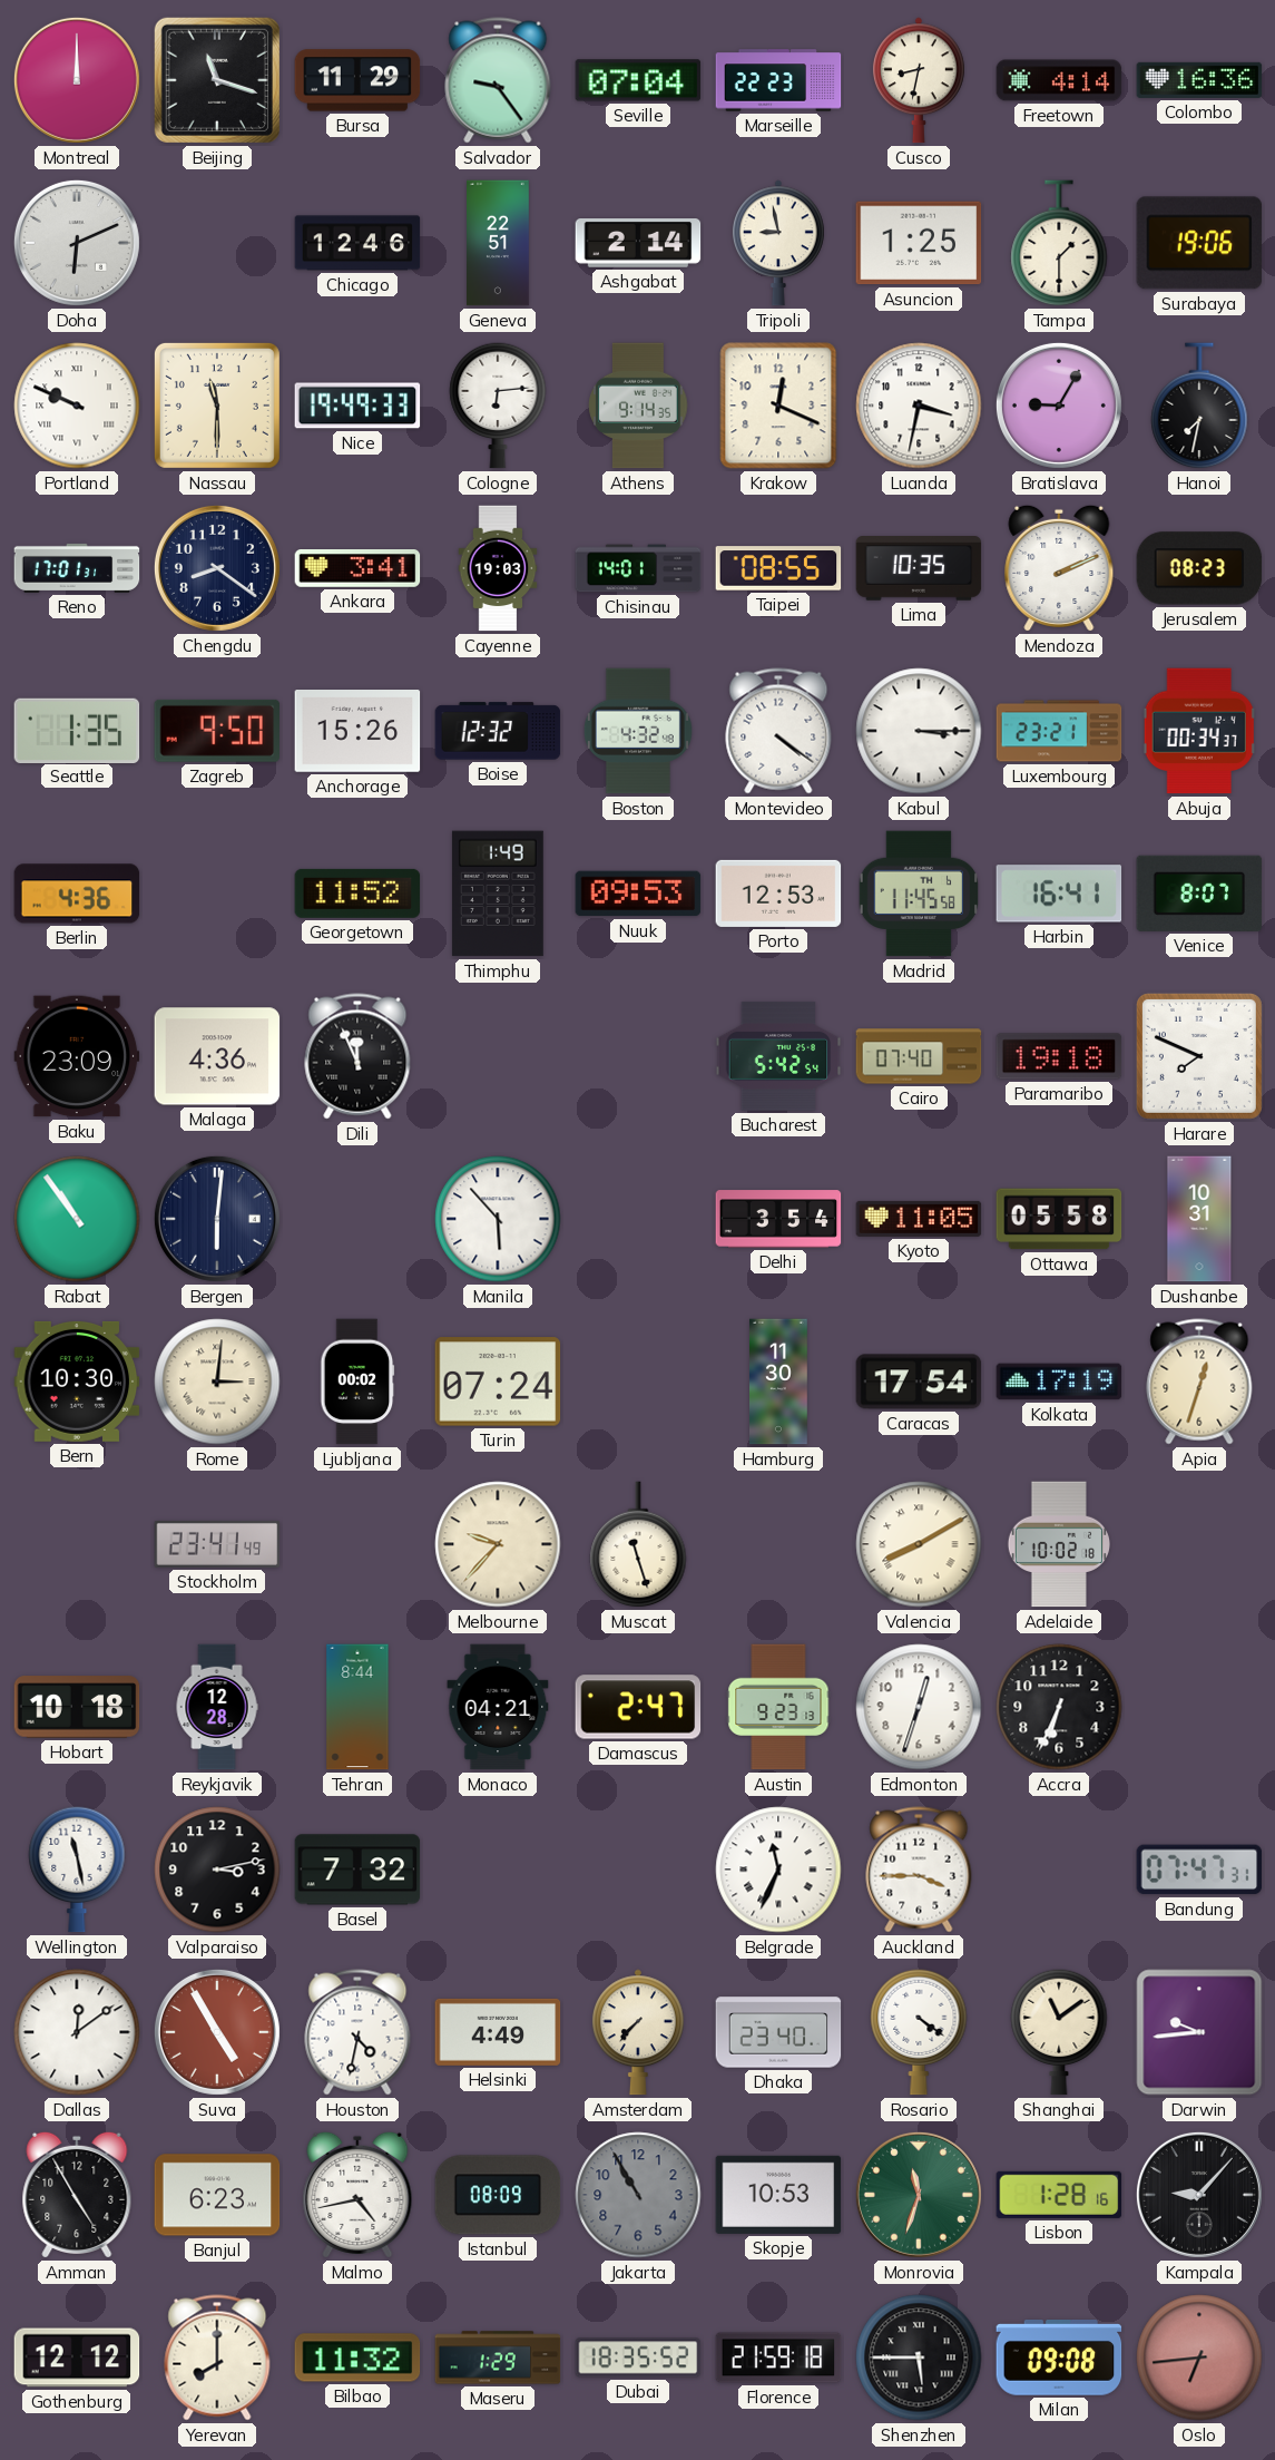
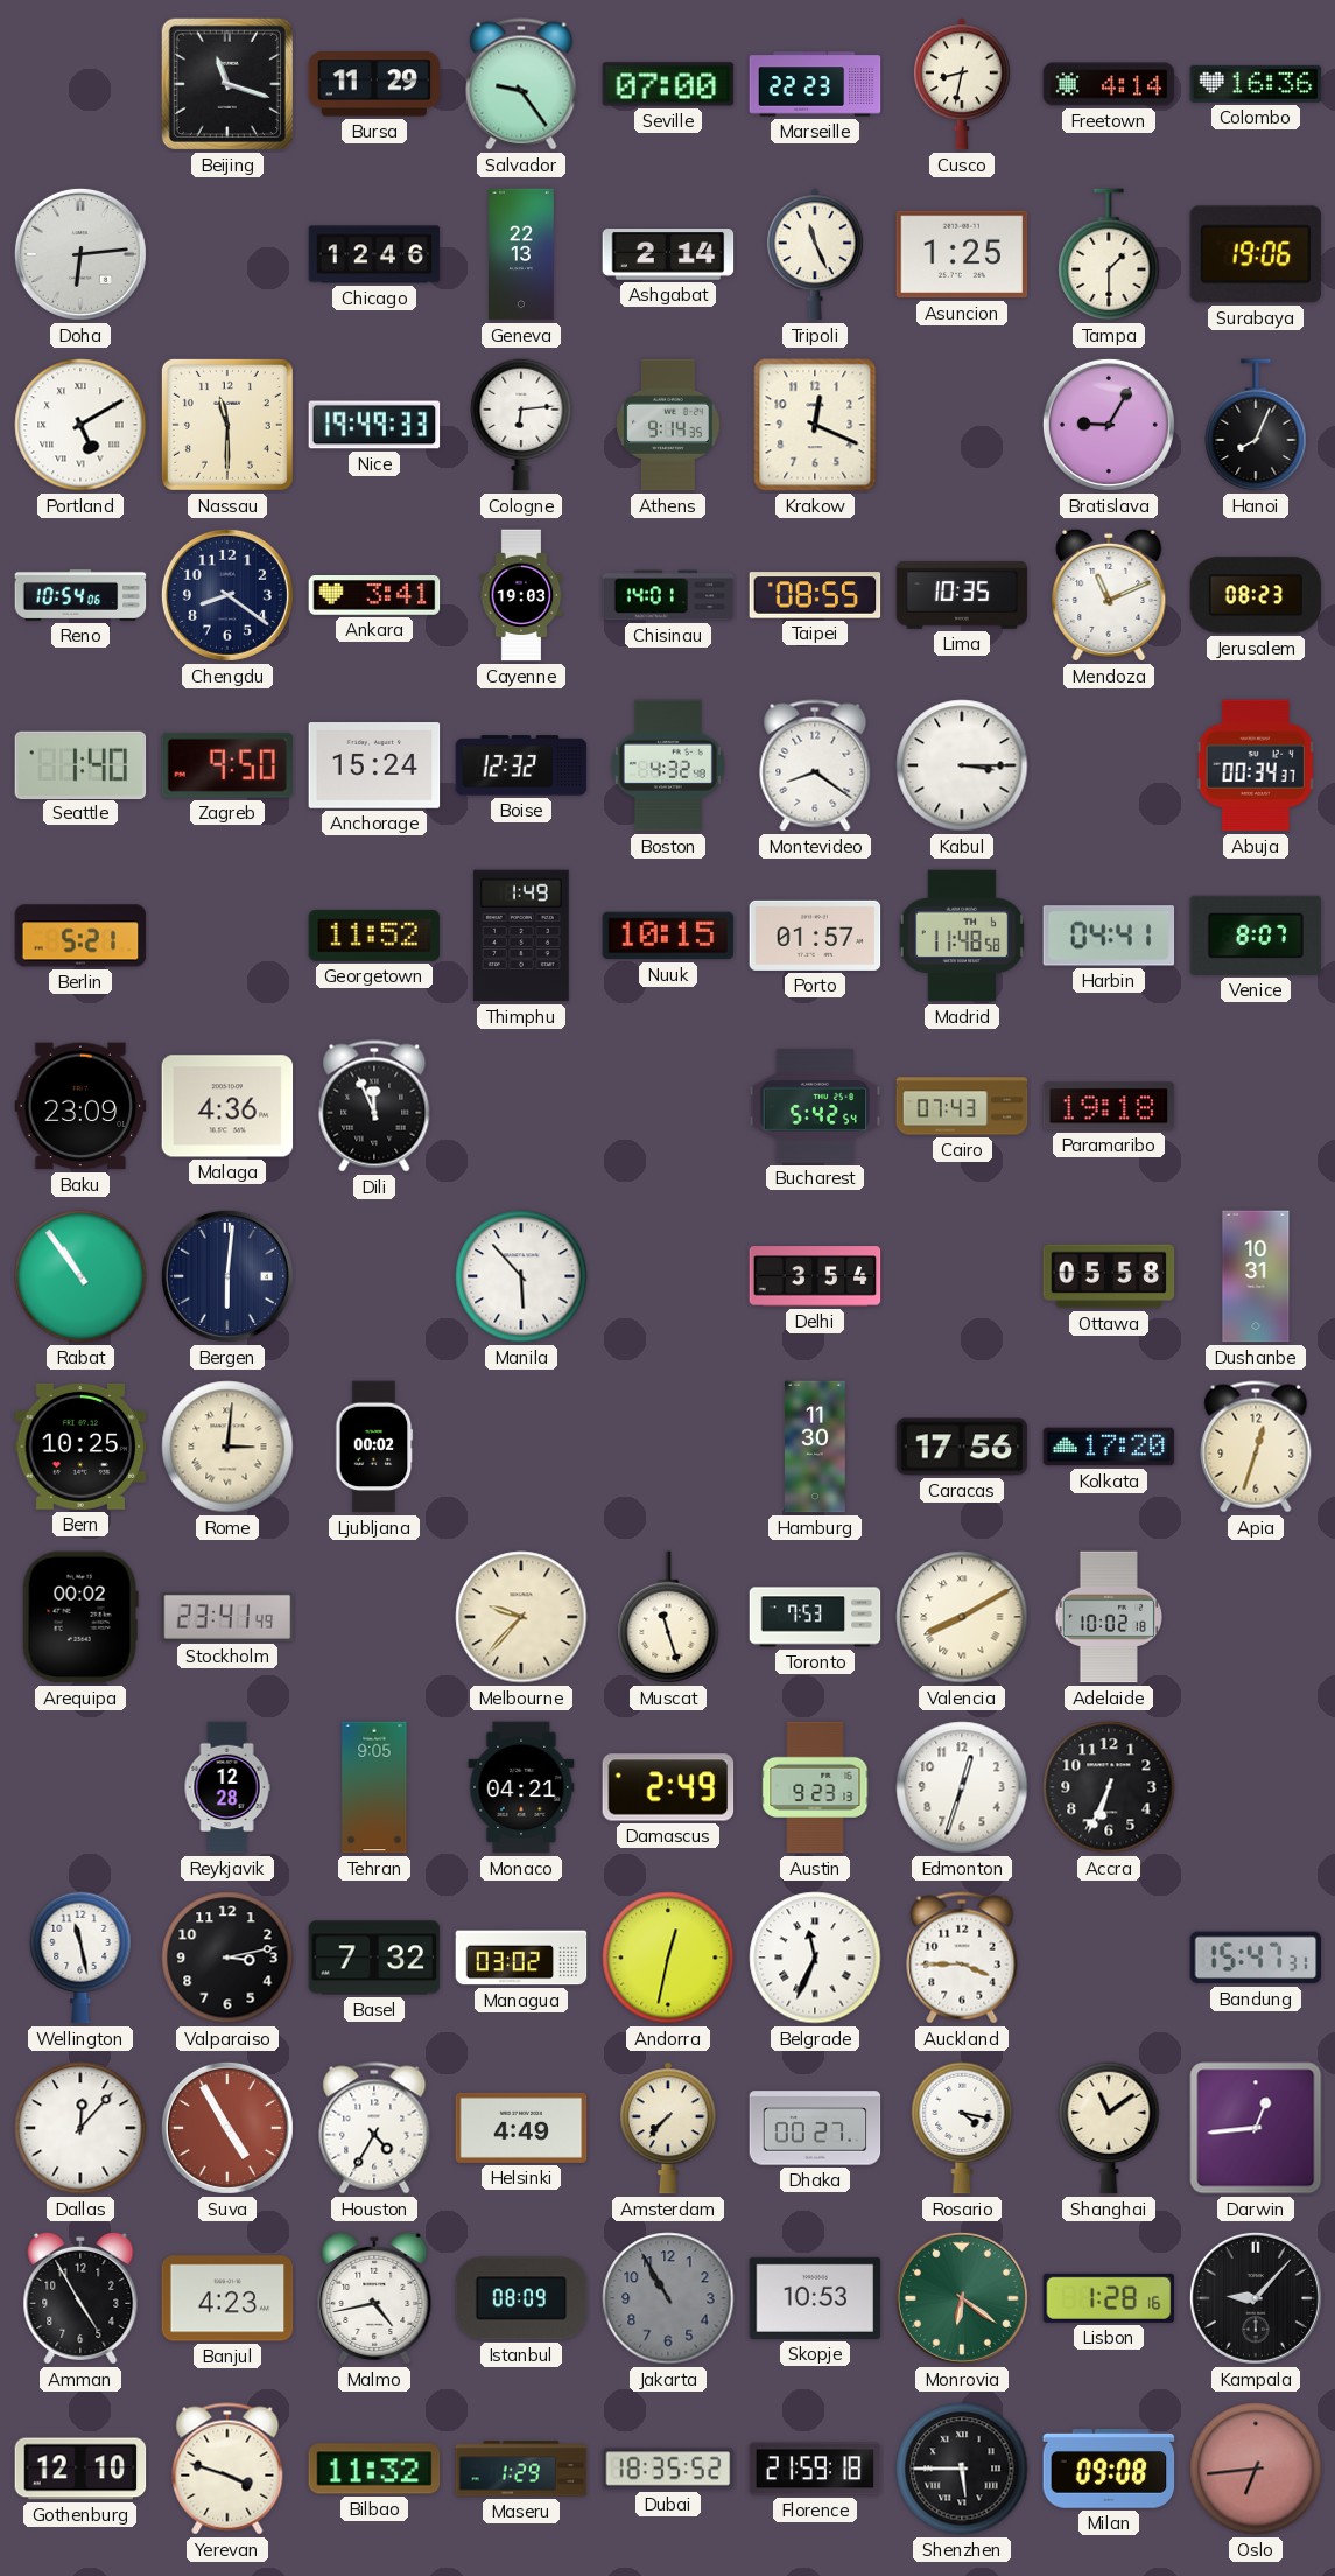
Montreal: 12:00 -> none (77, 80)
Seville: 07:04 -> 07:00 (668, 84)
Doha: 6:11 -> 6:14 (80, 254)
Geneva: 22:51 -> 22:13 (522, 254)
Tripoli: 8:58 -> 11:26 (815, 254)
Portland: 9:49 -> 5:10 (80, 425)
Luanda: 3:32 -> none (919, 406)
Hanoi: 7:32 -> 8:04 (1256, 426)
Reno: 17:01 -> 10:54 (80, 595)
Mendoza: 2:11 -> 11:11 (1109, 595)
Seattle: 1:35 -> 1:40 (80, 764)
Anchorage: 15:26 -> 15:24 (374, 766)
Montevideo: 4:21 -> 8:21 (815, 765)
Luxembourg: 23:21 -> none (1059, 731)
Berlin: 4:36 -> 5:21 (80, 936)
Nuuk: 09:53 -> 10:15 (668, 936)
Porto: 12:53 -> 01:57 (815, 936)
Madrid: 11:45 -> 11:48 (961, 936)
Harbin: 16:41 -> 04:41 (1109, 936)
Cairo: 07:40 -> 07:43 (962, 1106)
Harare: 7:49 -> none (1199, 1056)
Kyoto: 11:05 -> none (919, 1219)
Bern: 10:30 -> 10:25 (80, 1447)
Turin: 07:24 -> none (498, 1382)
Caracas: 17:54 -> 17:56 (962, 1447)
Kolkata: 17:19 -> 17:20 (1109, 1447)
Arequipa: none -> 00:02 (80, 1617)
Toronto: none -> 7:53 (815, 1617)
Hobart: 10:18 -> none (77, 1707)
Tehran: 8:44 -> 9:05 (374, 1787)
Damascus: 2:47 -> 2:49 (668, 1787)
Managua: none -> 03:02 (521, 1958)
Andorra: none -> 12:32 (668, 1958)
Bandung: 07:47 -> 15:47 (1256, 1958)
Dallas: 12:09 -> 12:07 (80, 2128)
Houston: 4:32 -> 4:35 (374, 2128)
Dhaka: 23:40 -> 00:27 (815, 2128)
Rosario: 4:21 -> 4:17 (962, 2128)
Darwin: 9:44 -> 12:44 (1256, 2128)
Banjul: 6:23 -> 4:23 (227, 2298)
Monrovia: 11:33 -> 6:21 (962, 2298)
Gothenburg: 12:12 -> 12:10 (80, 2469)
Yerevan: 8:00 -> 3:48 (227, 2469)
